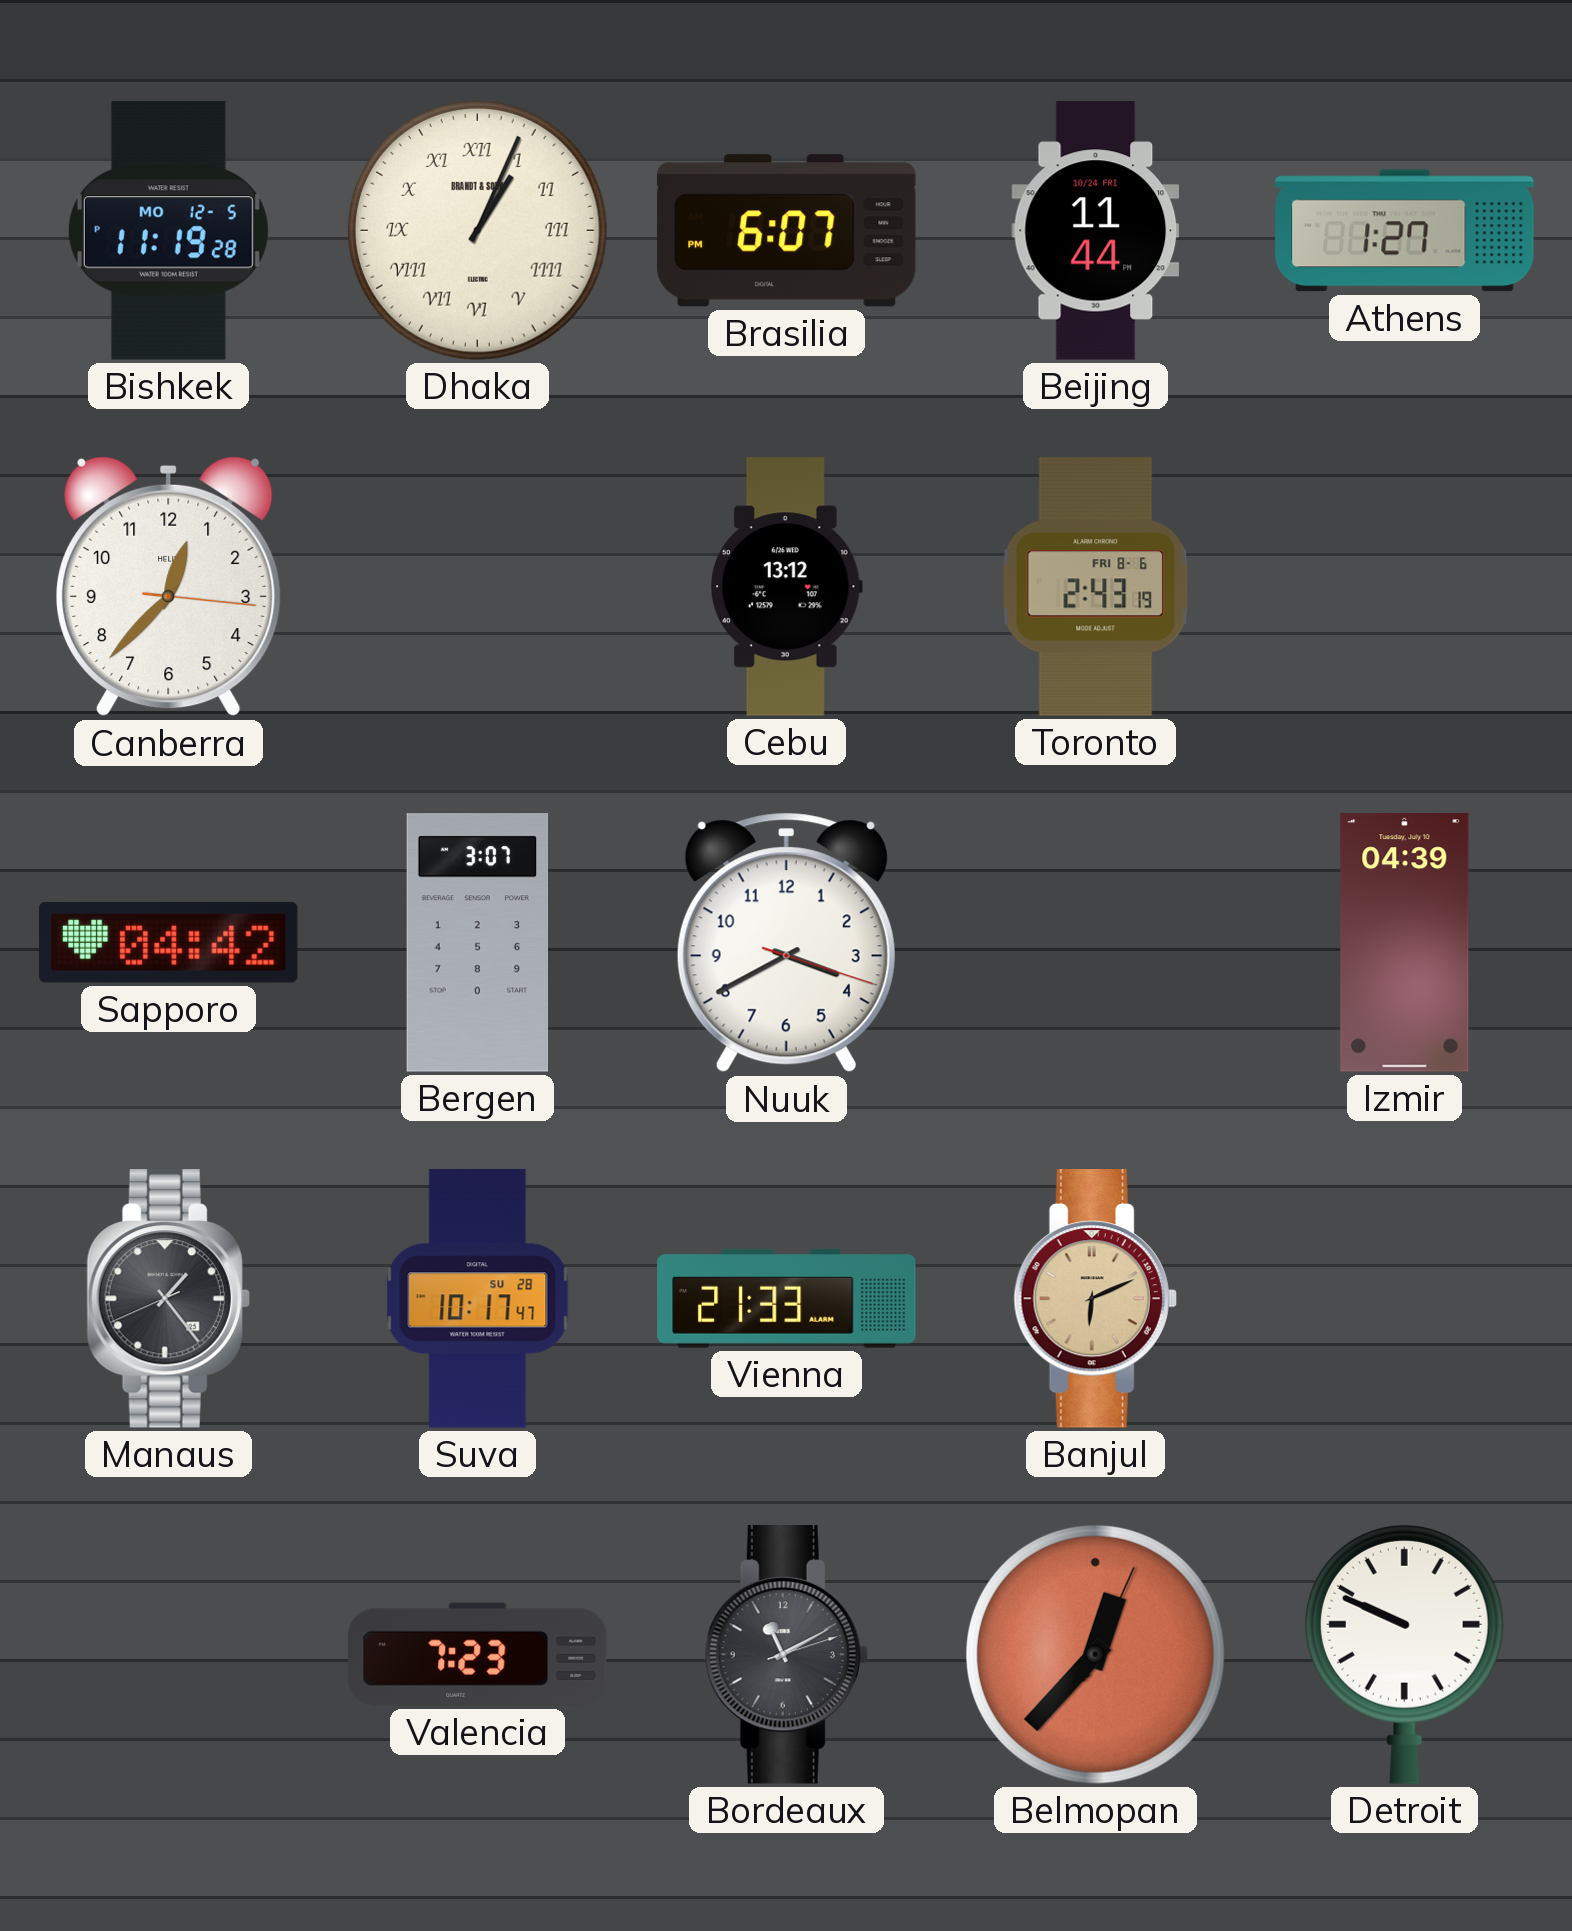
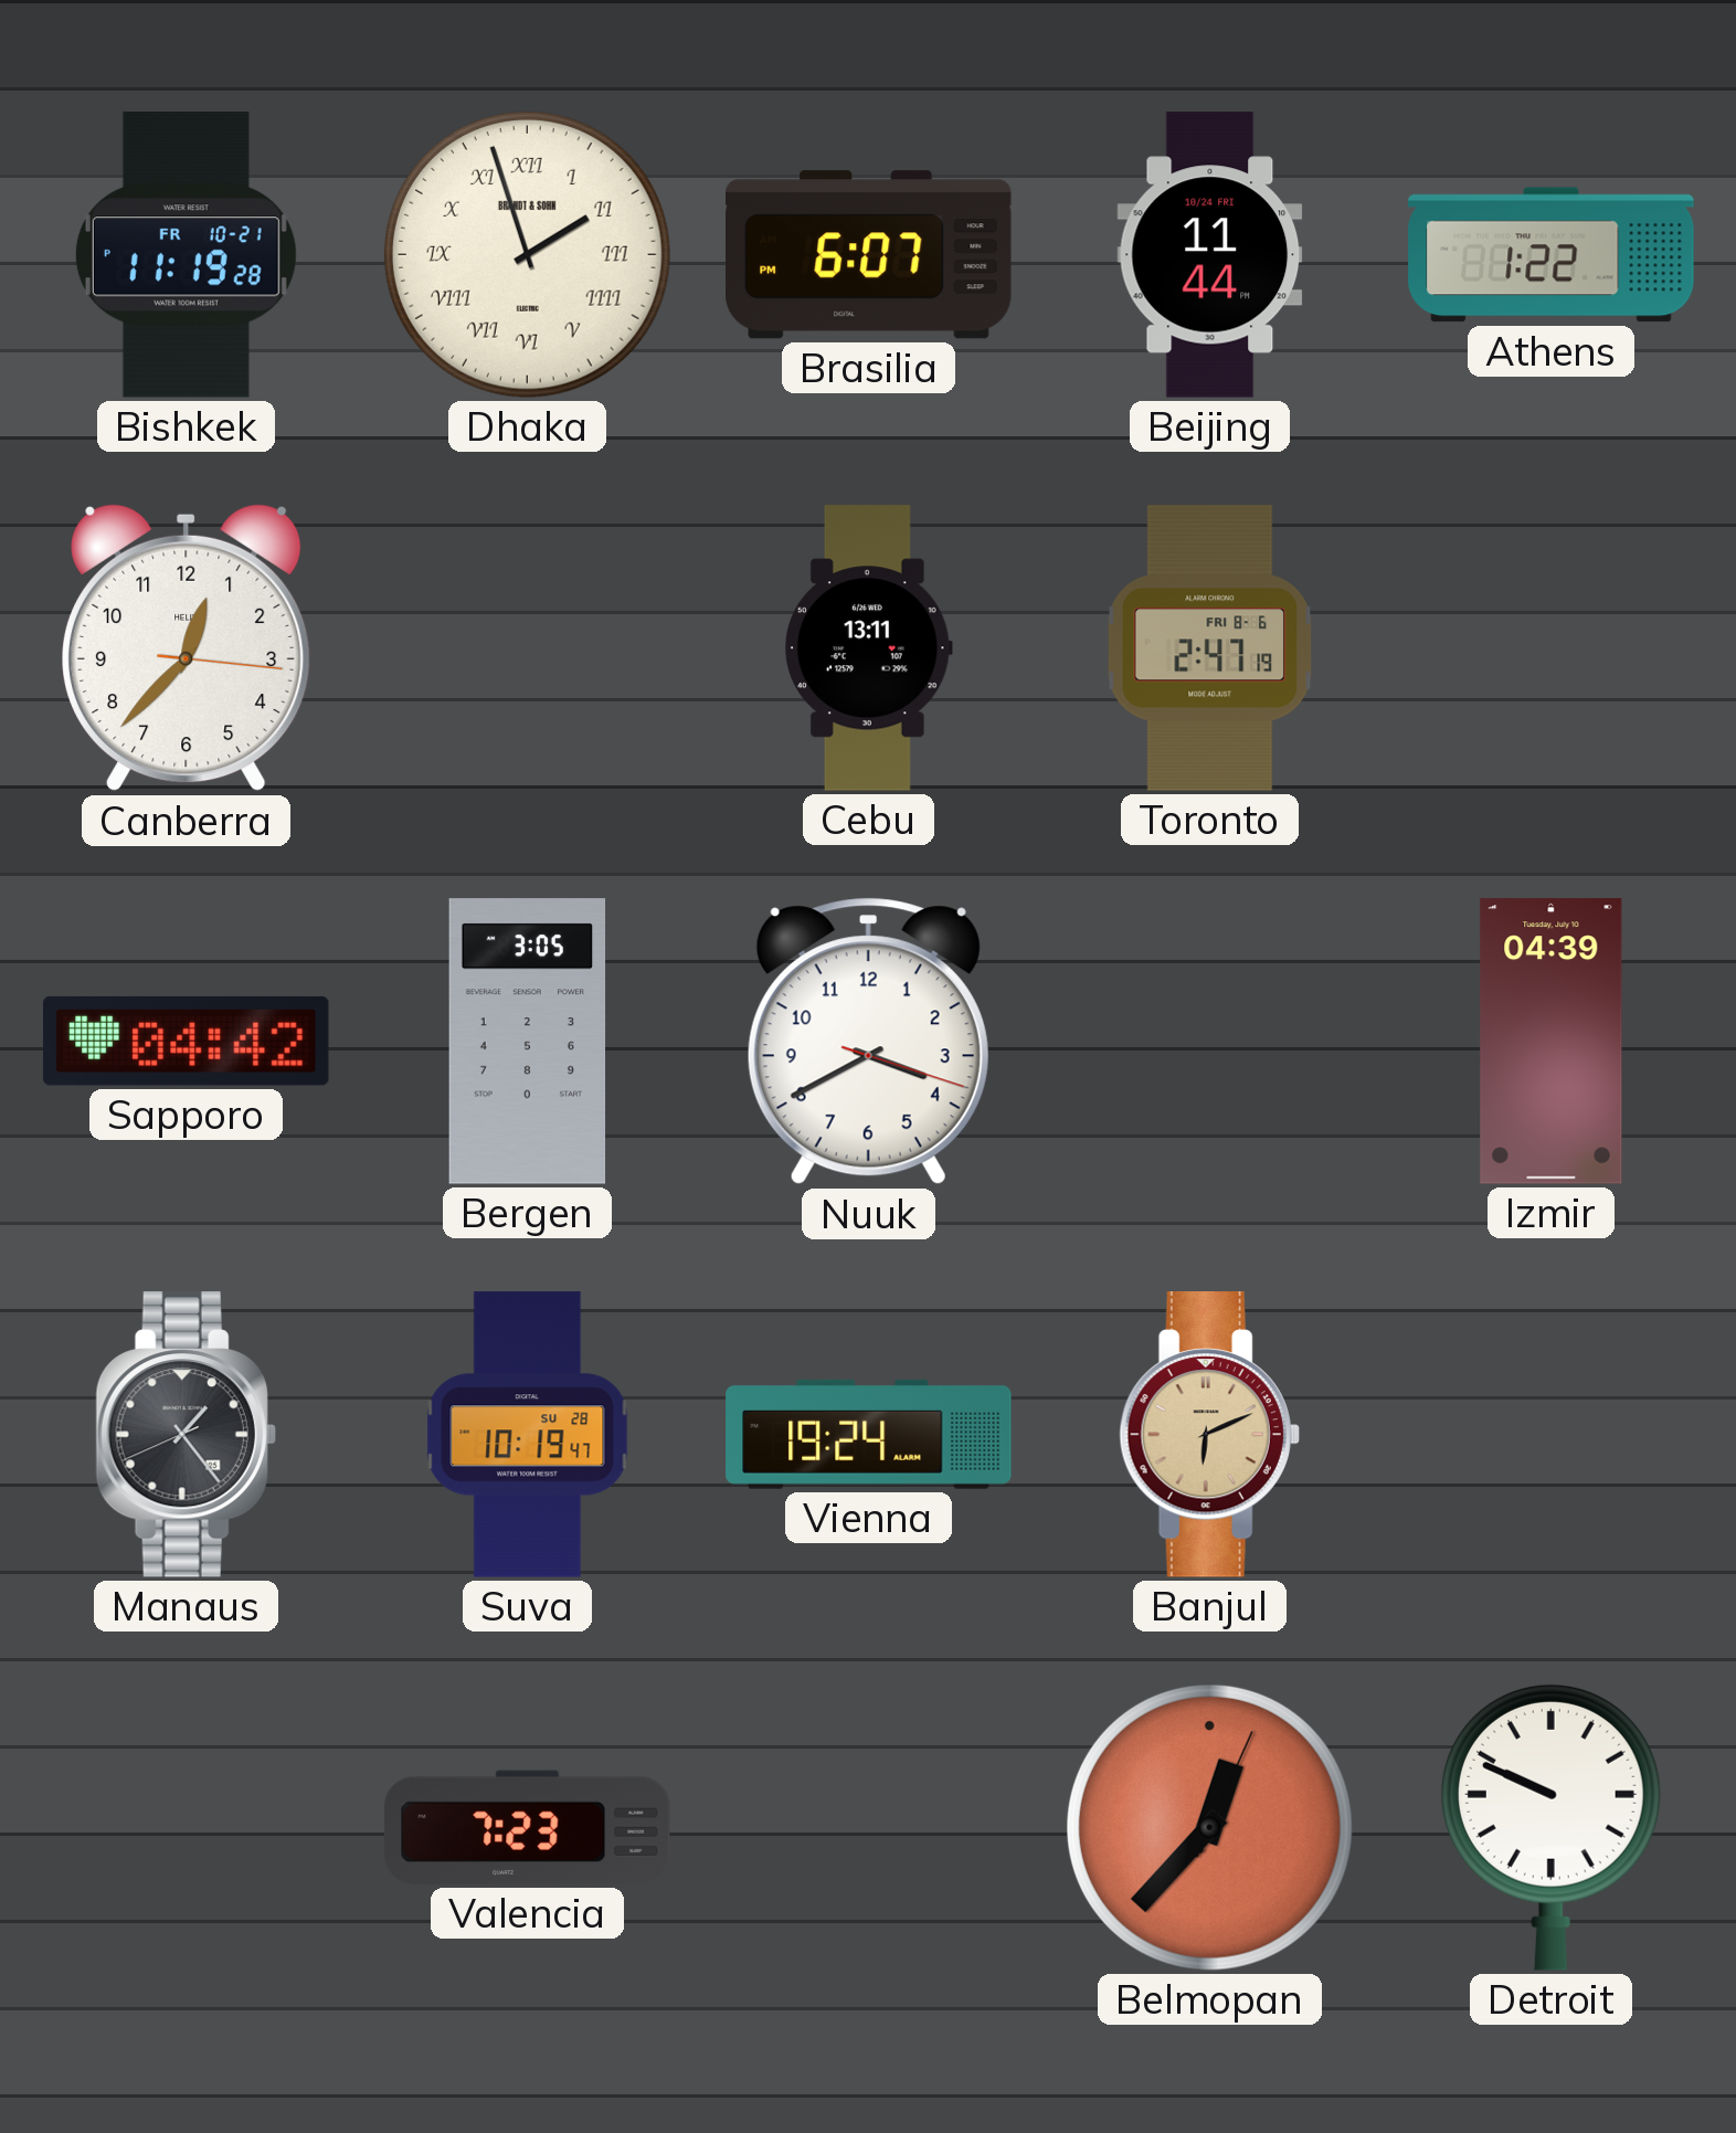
Bishkek date: MO 12-5 -> FR 10-21 (186, 255)
Dhaka: 1:04 -> 1:57 (527, 254)
Athens: 1:27 -> 1:22 (1552, 255)
Cebu: 13:12 -> 13:11 (868, 648)
Toronto: 2:43 -> 2:47 (1210, 648)
Bergen: 3:07 -> 3:05 (528, 1042)
Suva: 10:17 -> 10:19 (528, 1435)
Vienna: 21:33 -> 19:24 (869, 1434)
Bordeaux: 11:10 -> none (786, 1655)
